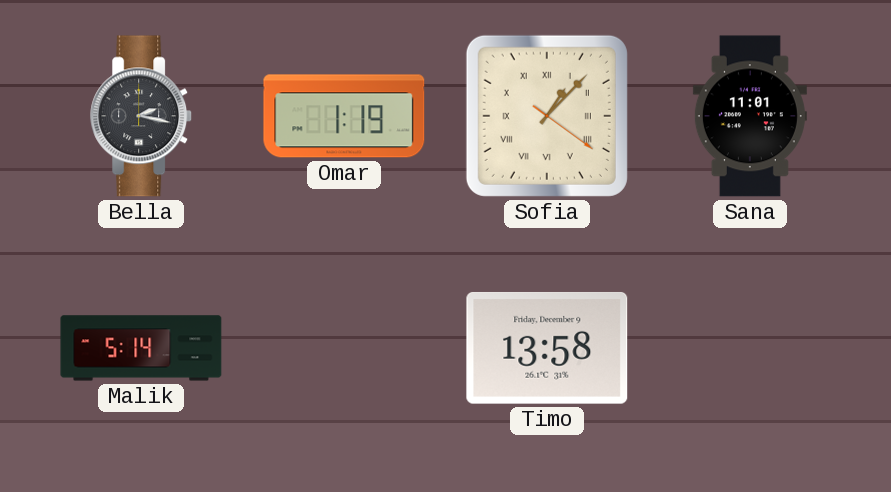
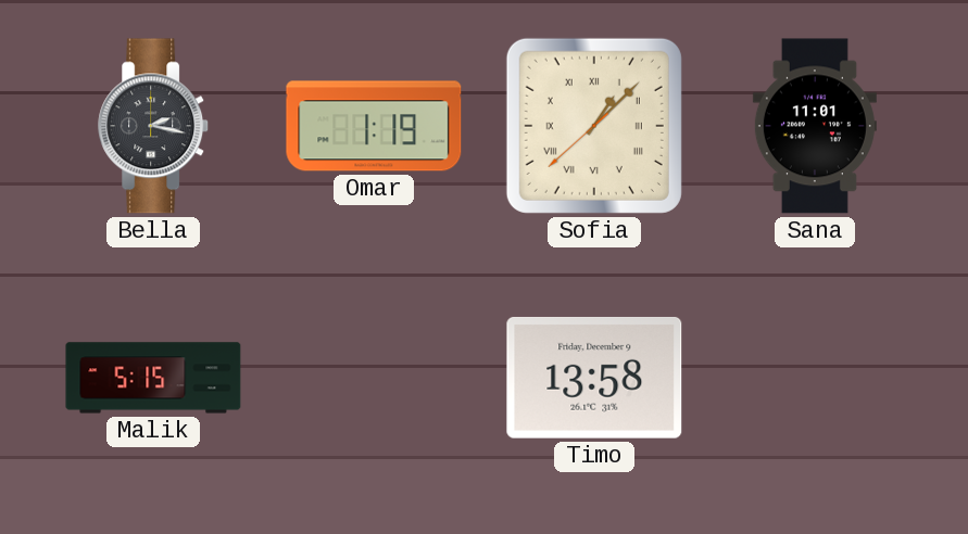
Sofia: 1:07:21 -> 1:07:38 (594, 126)
Malik: 5:14 -> 5:15 (153, 378)
